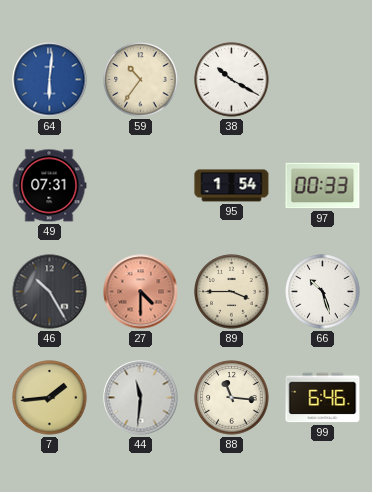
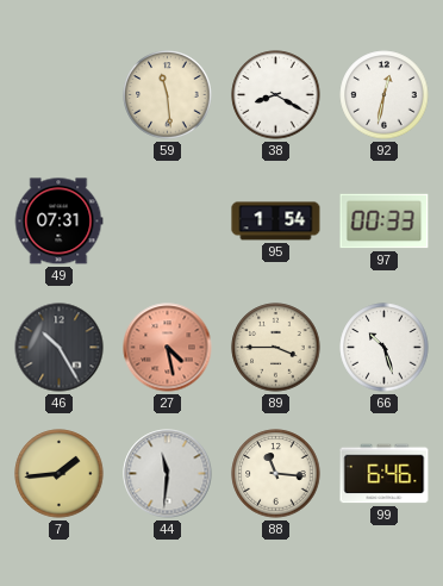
64: 6:01 -> none (50, 80)
59: 10:36 -> 11:29 (168, 95)
38: 10:20 -> 8:20 (276, 95)
92: none -> 12:32 (385, 95)
27: 4:30 -> 4:28 (168, 348)
